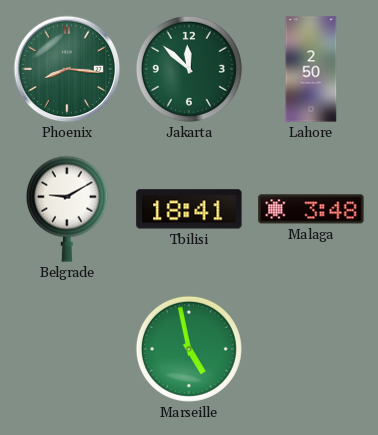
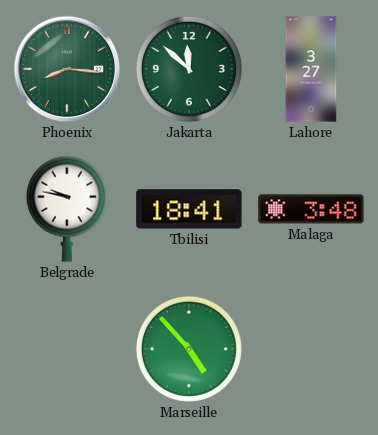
Lahore: 2:50 -> 3:27 (311, 69)
Belgrade: 9:10 -> 9:47 (67, 209)
Marseille: 4:58 -> 4:53 (189, 349)
